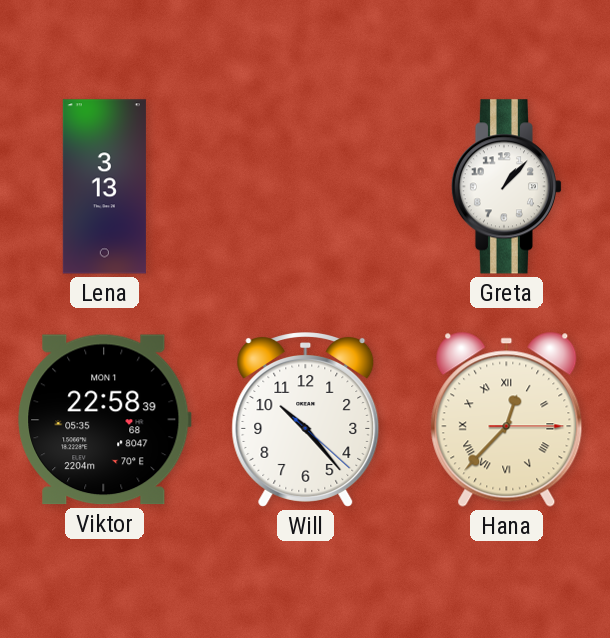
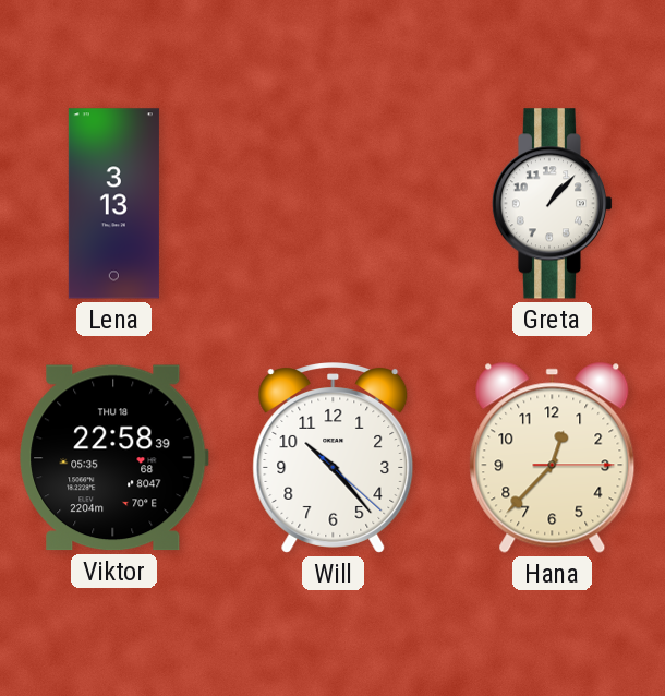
Viktor date: MON 1 -> THU 18 (114, 458)
Hana numerals: Roman -> Arabic (553, 457)
